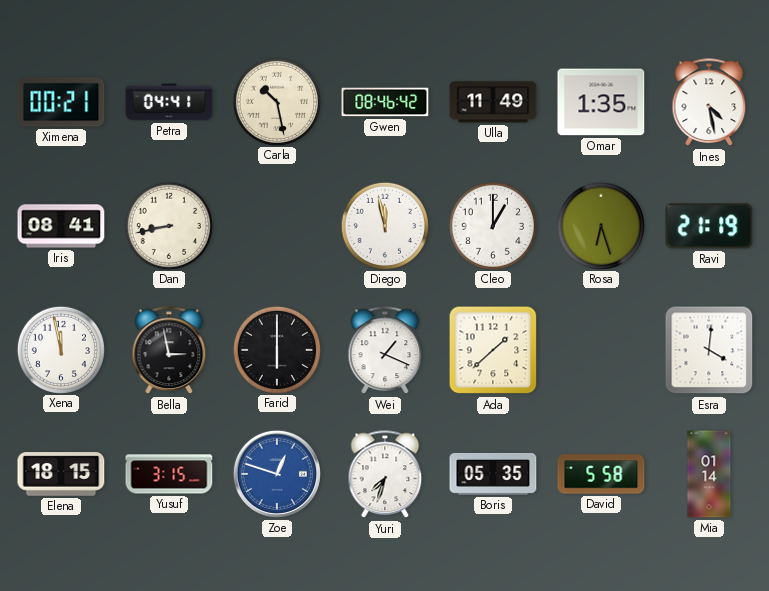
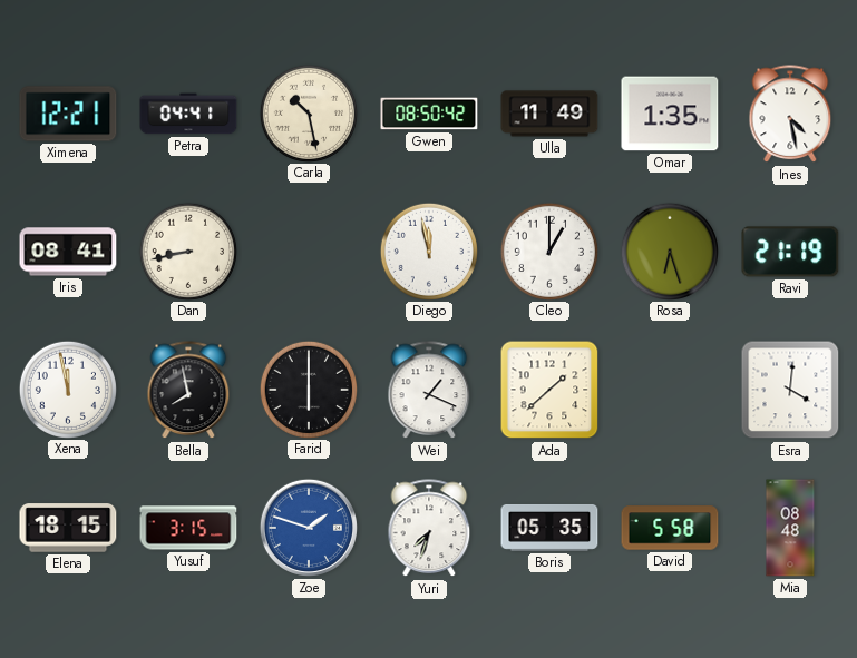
Ximena: 00:21 -> 12:21 (68, 114)
Gwen: 08:46 -> 08:50 (429, 114)
Bella: 2:58 -> 7:58 (188, 391)
Zoe: 12:48 -> 1:48 (309, 528)
Mia: 01:14 -> 08:48 (790, 528)
